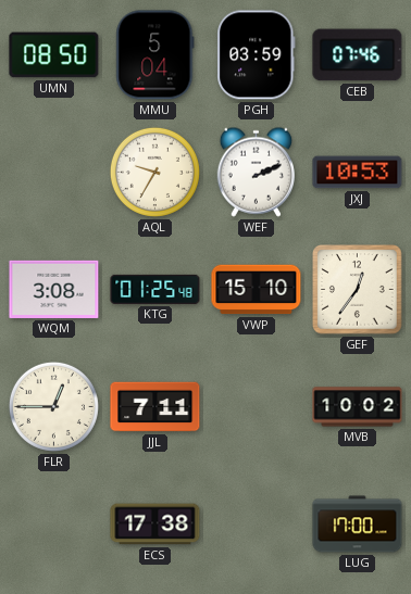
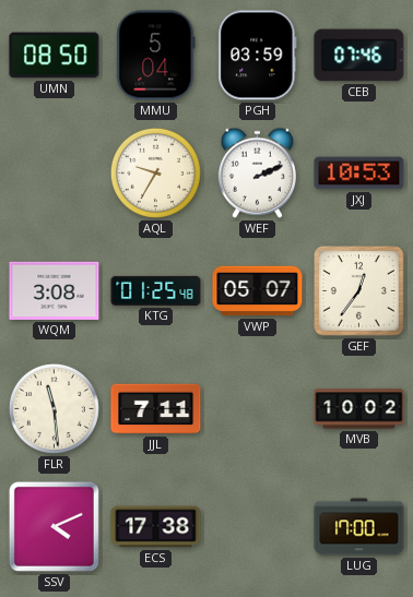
VWP: 15:10 -> 05:07 (258, 291)
FLR: 12:45 -> 11:29 (54, 408)
SSV: none -> 4:11 (54, 526)
